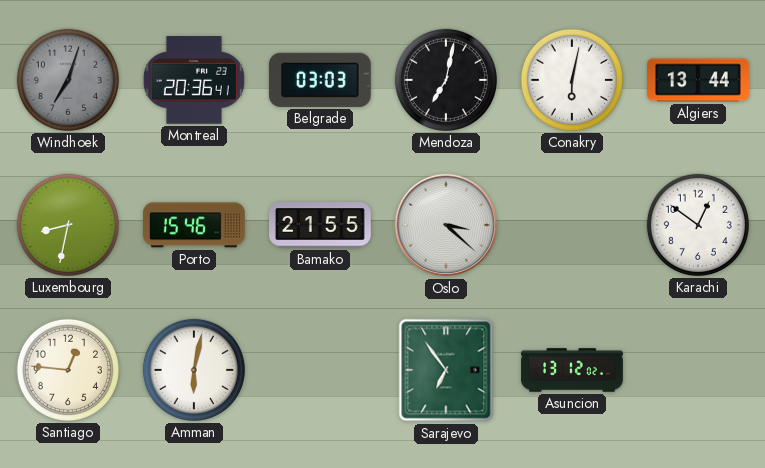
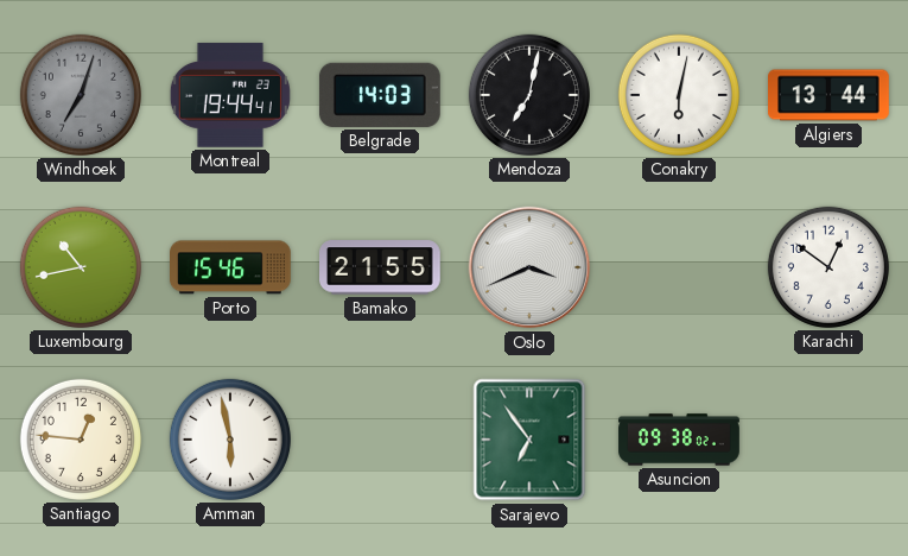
Montreal: 20:36 -> 19:44 (230, 95)
Belgrade: 03:03 -> 14:03 (380, 95)
Luxembourg: 8:32 -> 10:43 (81, 267)
Oslo: 3:22 -> 3:41 (529, 267)
Amman: 6:02 -> 5:58 (230, 440)
Asuncion: 13:12 -> 09:38 (679, 440)
